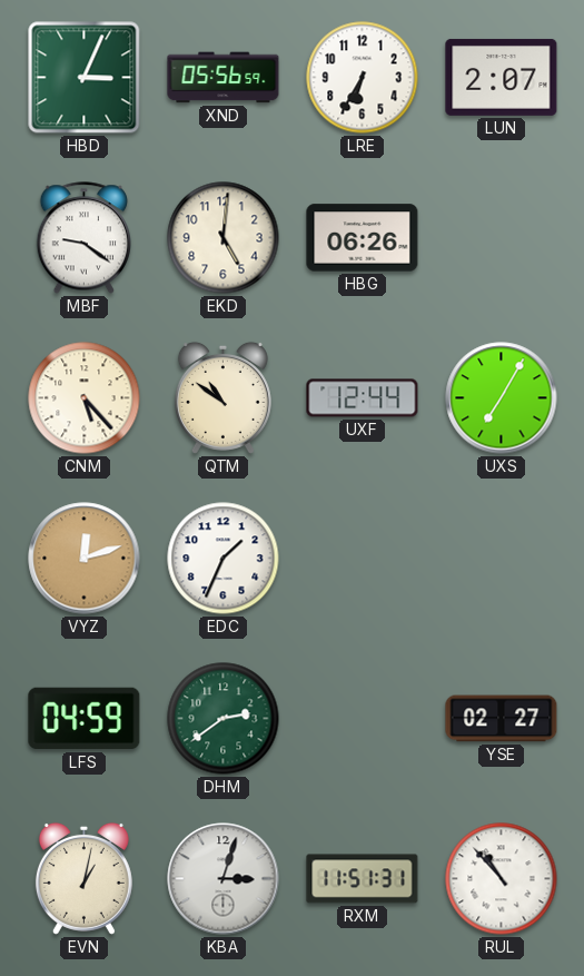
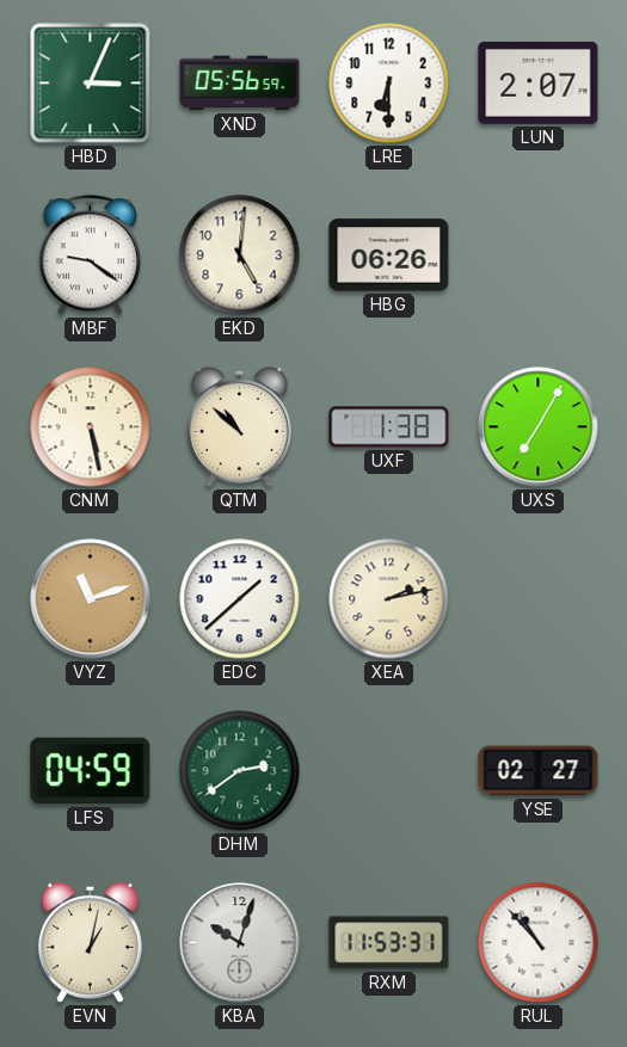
LRE: 6:35 -> 6:30 (389, 84)
CNM: 5:23 -> 5:28 (91, 427)
QTM: 10:51 -> 10:52 (239, 426)
UXF: 12:44 -> 1:38 (389, 427)
VYZ: 12:12 -> 11:12 (91, 599)
EDC: 1:34 -> 1:38 (240, 599)
XEA: none -> 2:13 (389, 599)
KBA: 3:03 -> 10:03 (240, 943)
RXM: 11:51 -> 11:53 (389, 943)
